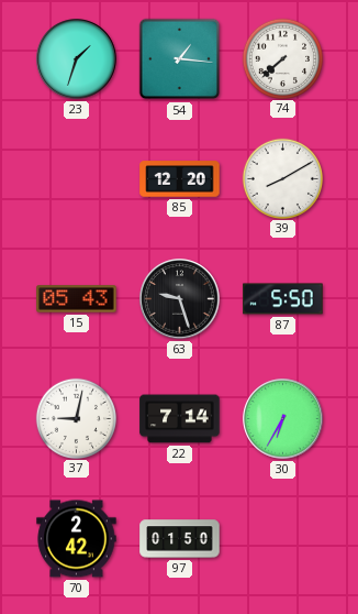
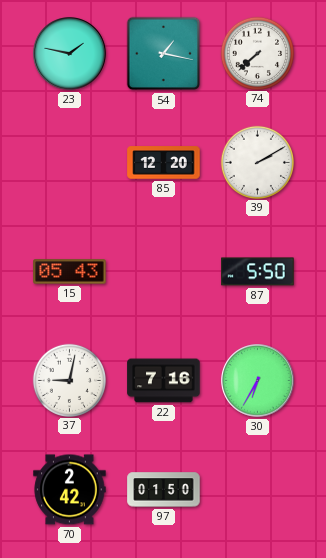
23: 1:33 -> 1:47 (70, 54)
54: 1:16 -> 1:17 (164, 54)
39: 8:10 -> 2:10 (257, 162)
63: 9:27 -> none (180, 299)
22: 7:14 -> 7:16 (164, 381)
